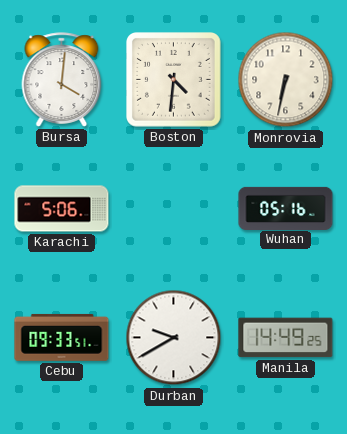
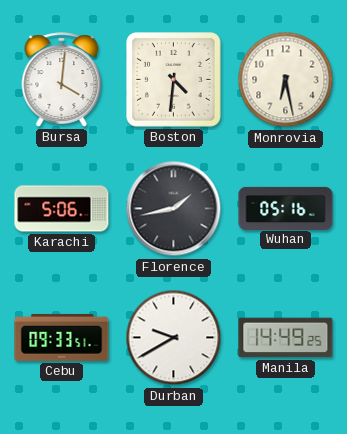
Monrovia: 6:32 -> 6:28 (286, 80)
Florence: none -> 1:43 (174, 209)
